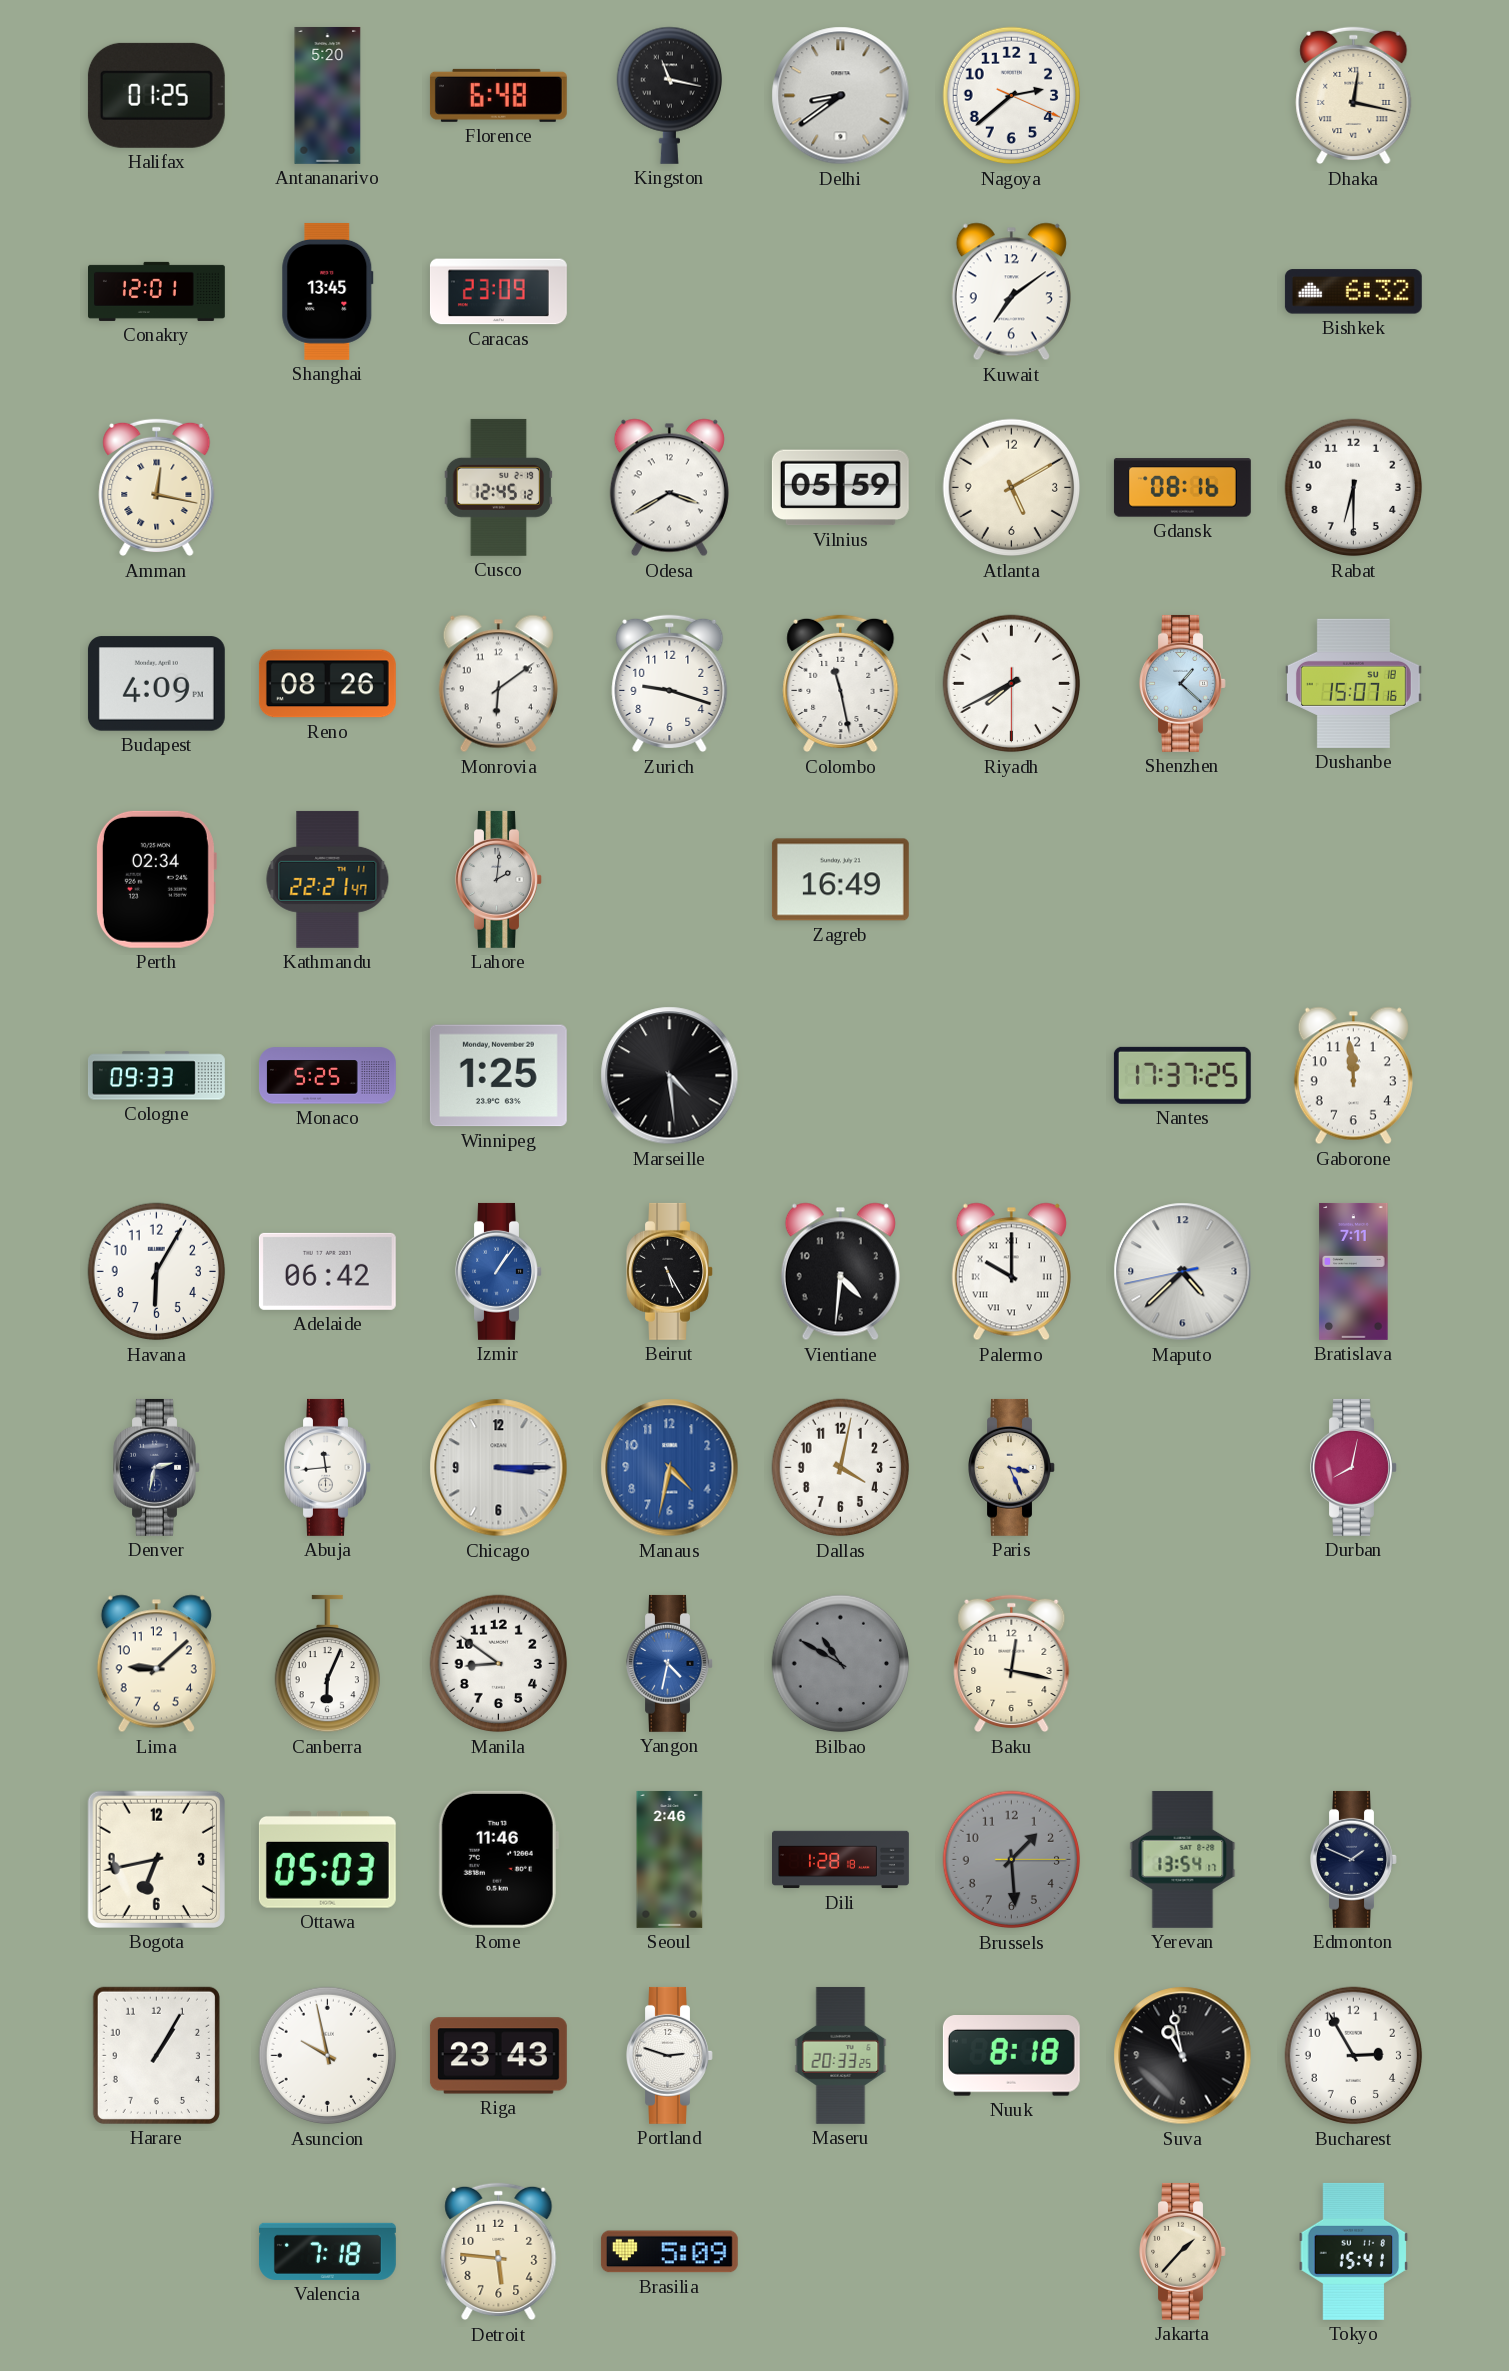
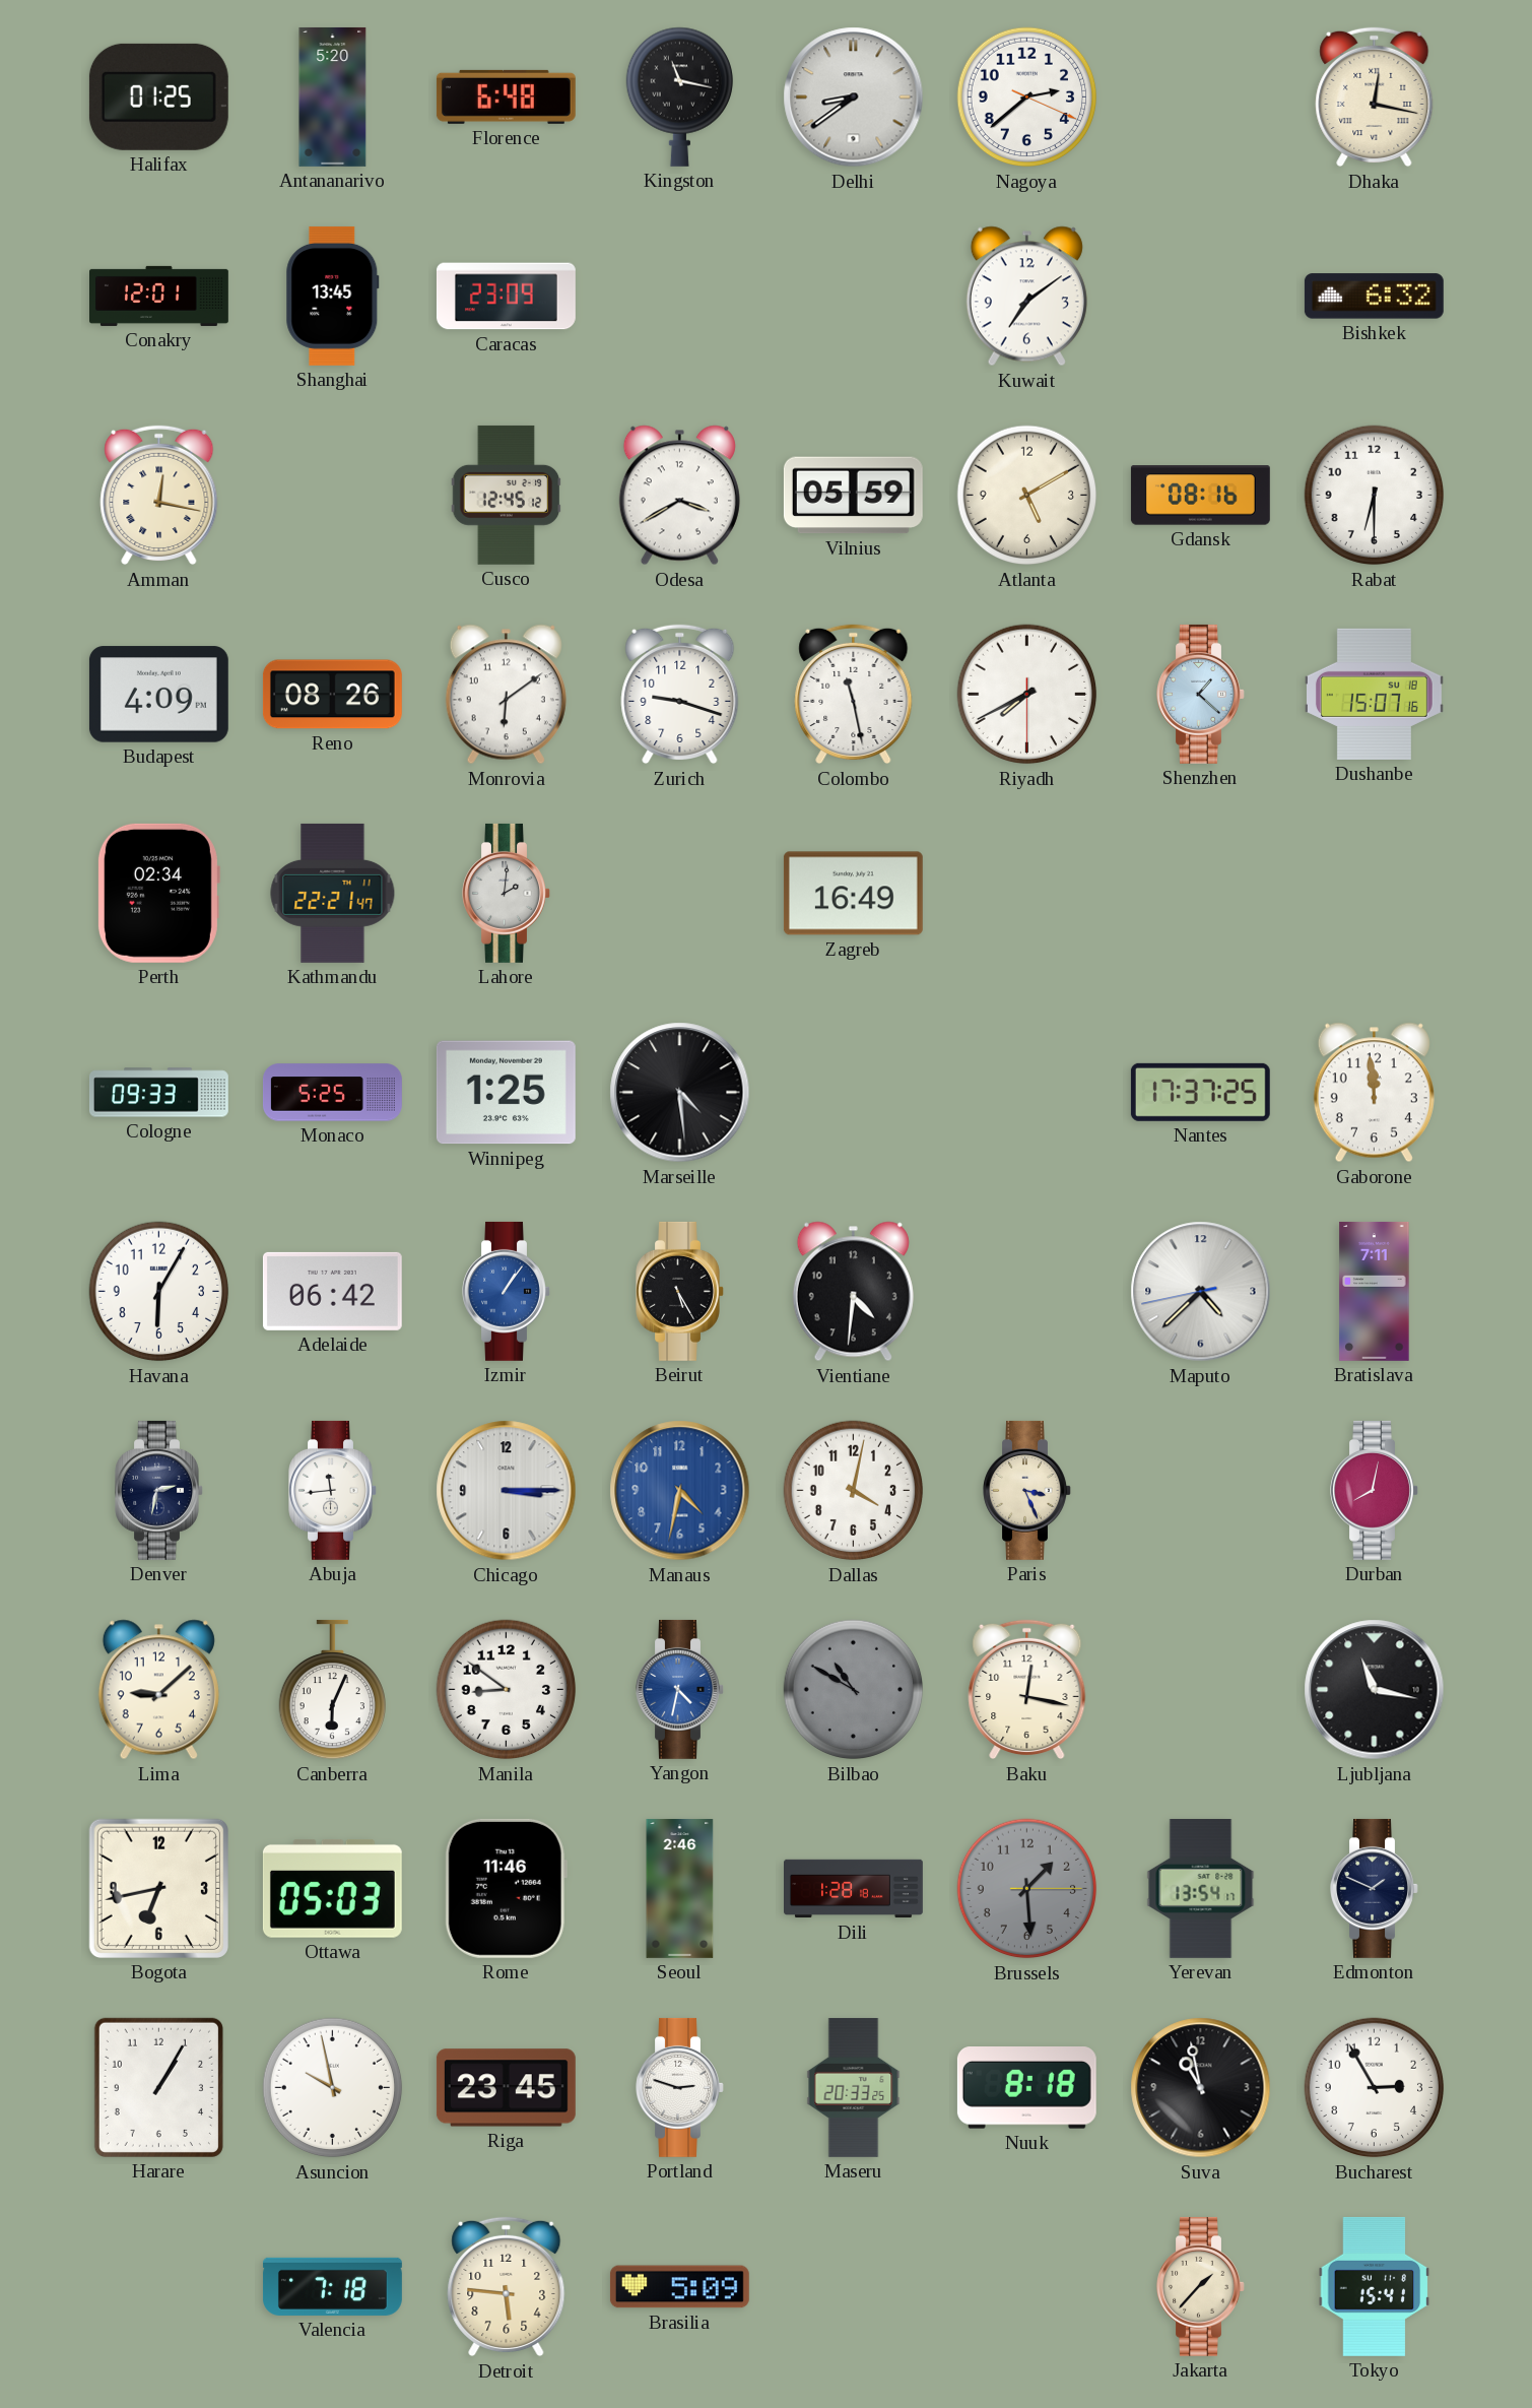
Palermo: 10:00 -> none (1011, 1272)
Ljubljana: none -> 11:17 (1375, 1690)
Riga: 23:43 -> 23:45 (506, 2088)
